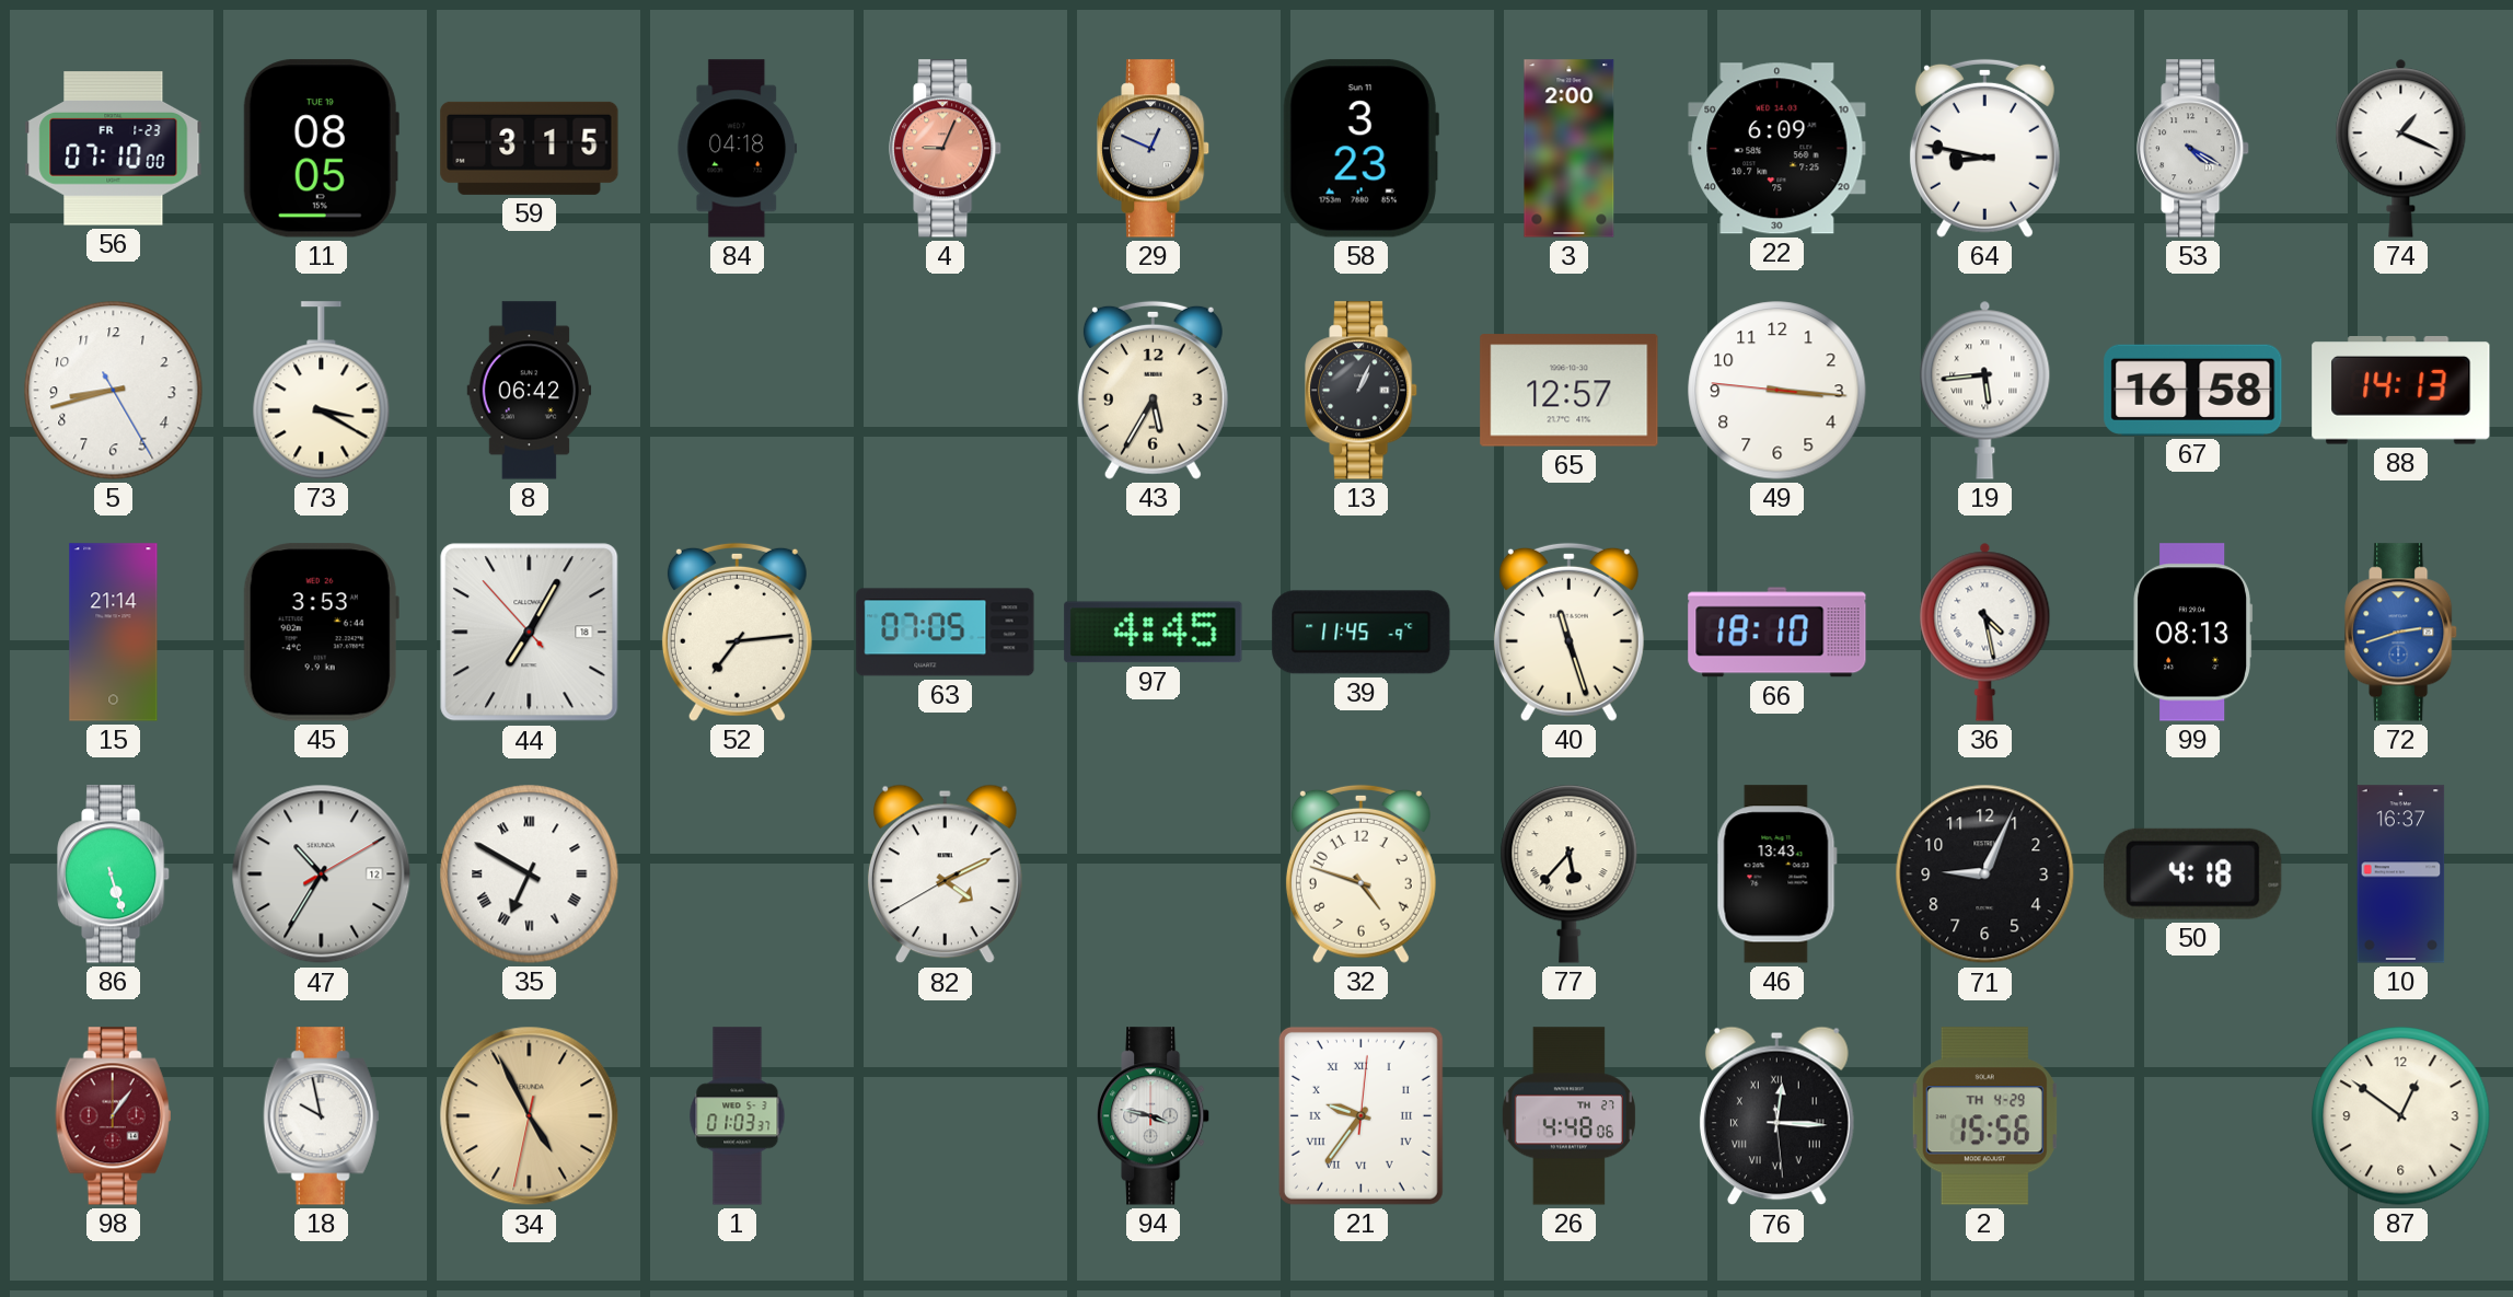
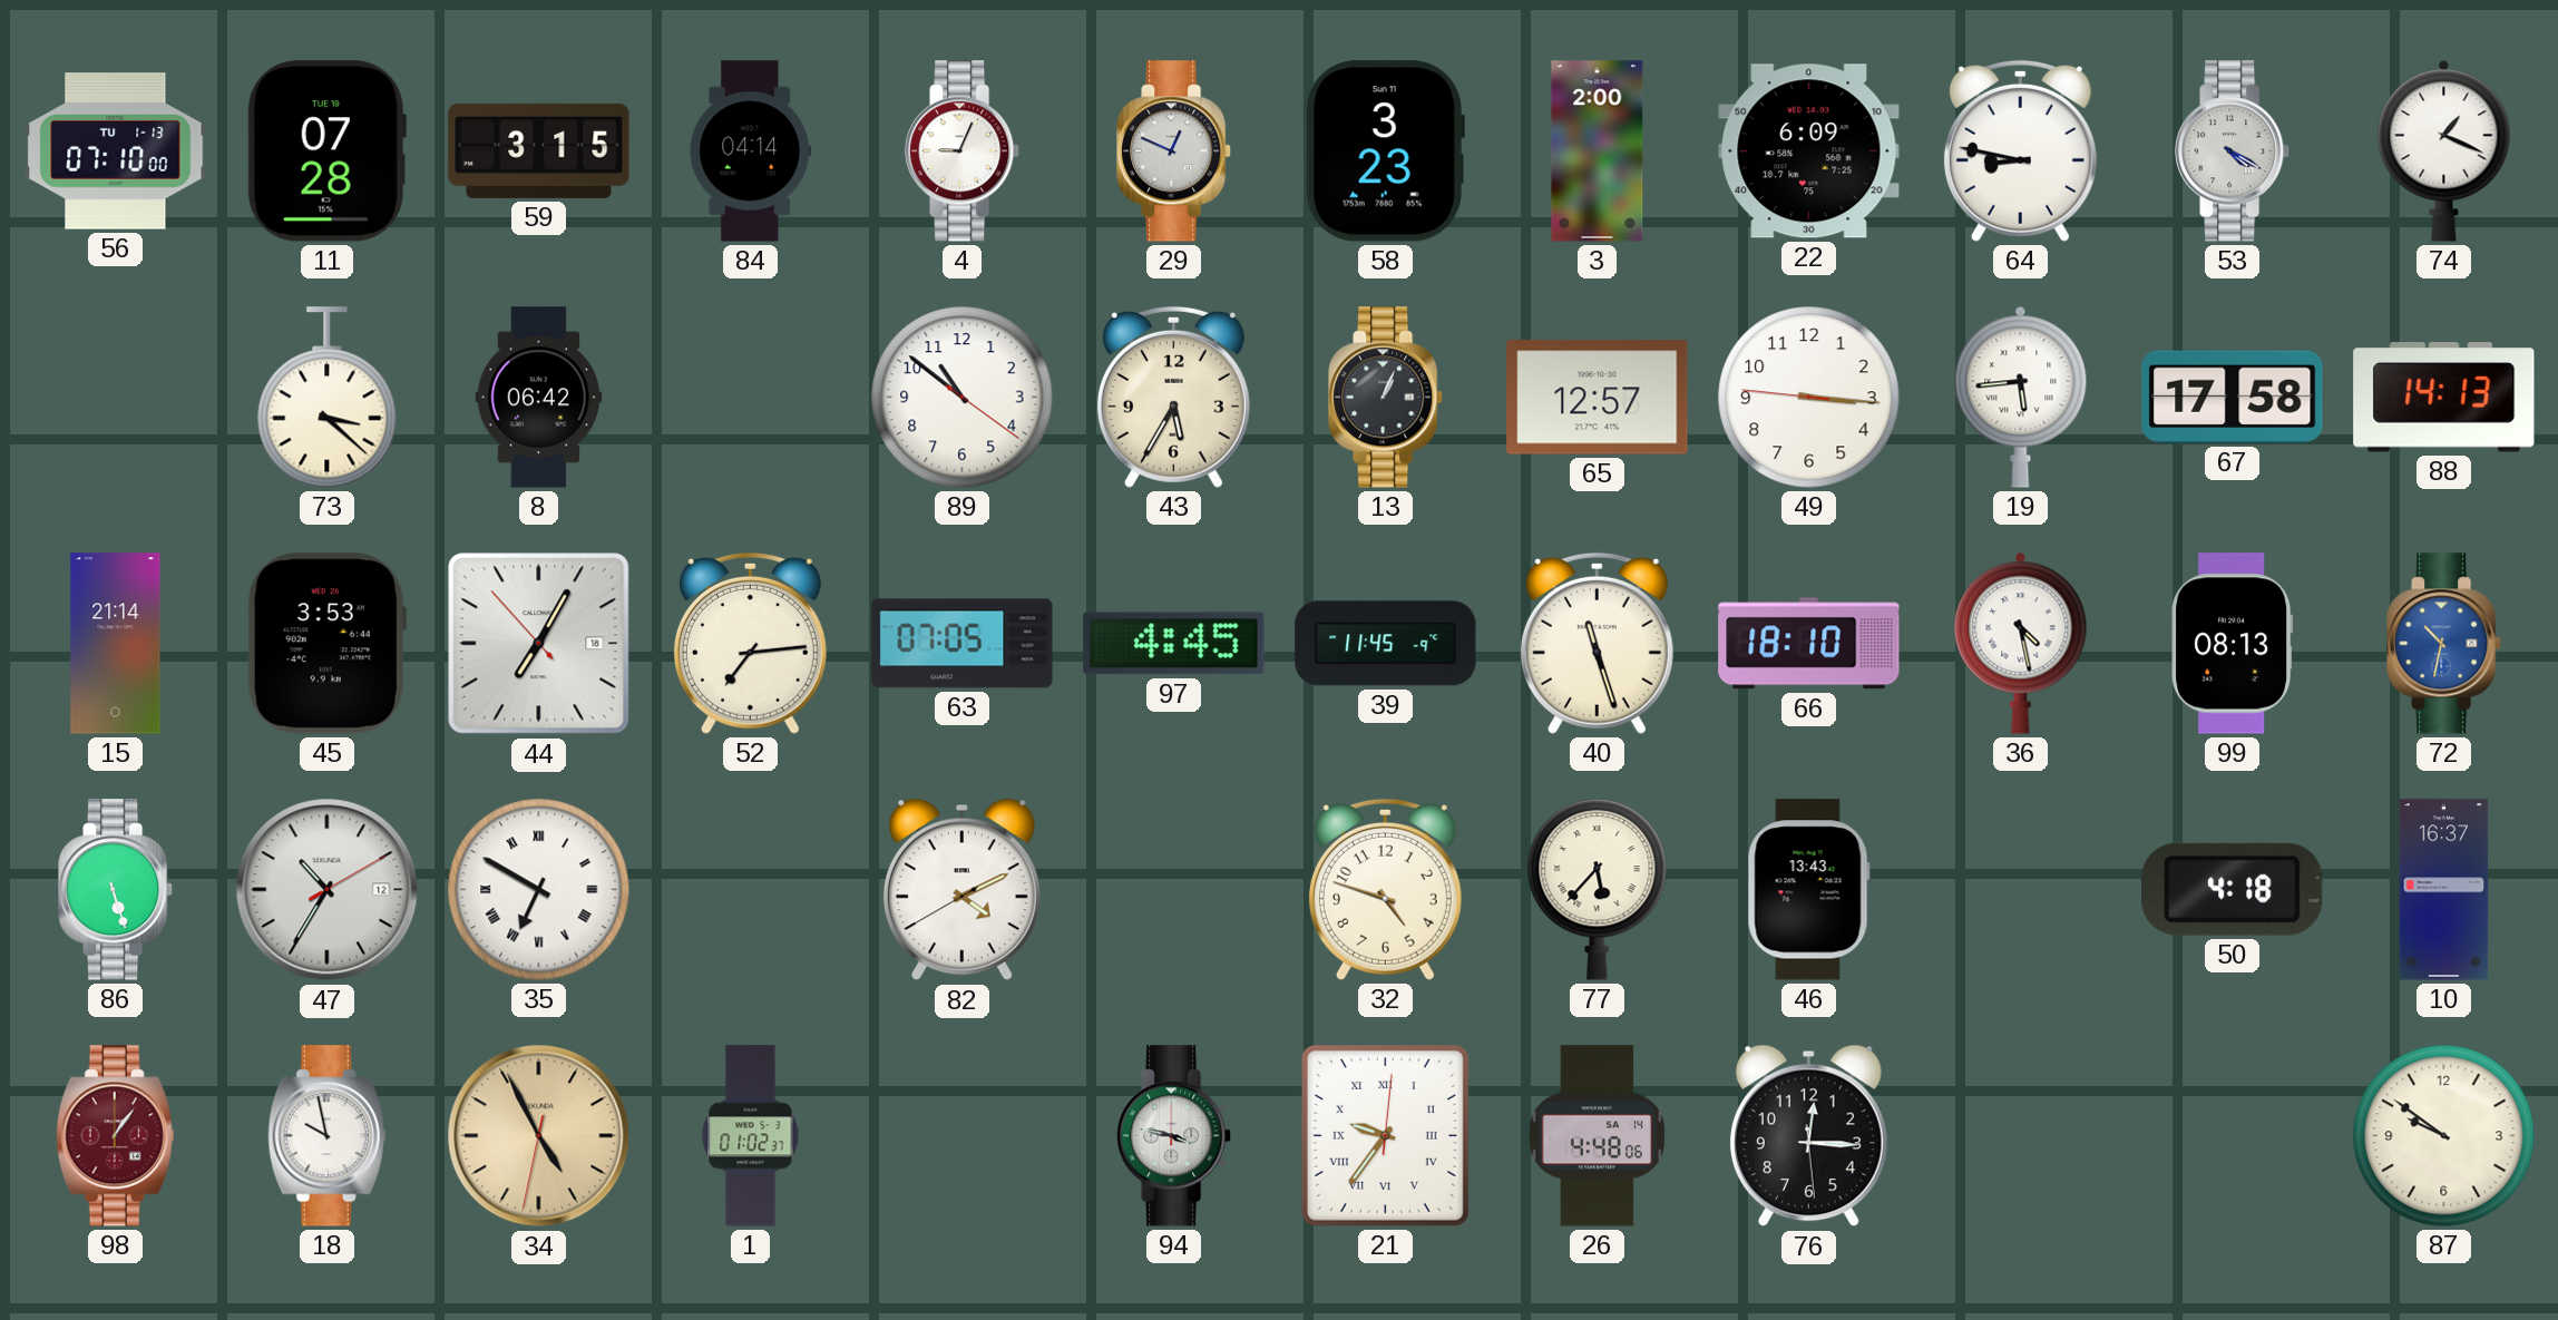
56 date: FR 1-23 -> TU 1-13 (116, 151)
11: 08:05 -> 07:28 (326, 151)
84: 04:18 -> 04:14 (751, 151)
4 dial: salmon -> white (963, 151)
5: 8:42 -> none (114, 391)
73: 3:20 -> 3:22 (328, 398)
89: none -> 10:51 (963, 398)
67: 16:58 -> 17:58 (2233, 397)
72: 2:42 -> 10:32 (2444, 644)
71: 9:04 -> none (1985, 875)
1: 01:03 -> 01:02 (751, 1136)
26 date: TH 27 -> SA 14 (1597, 1136)
76 numerals: Roman -> Arabic (1808, 1136)
2: 15:56 -> none (1984, 1116)
87: 12:51 -> 9:51 (2444, 1136)
